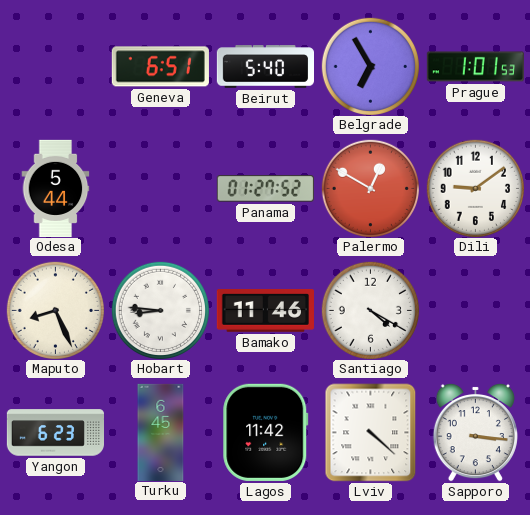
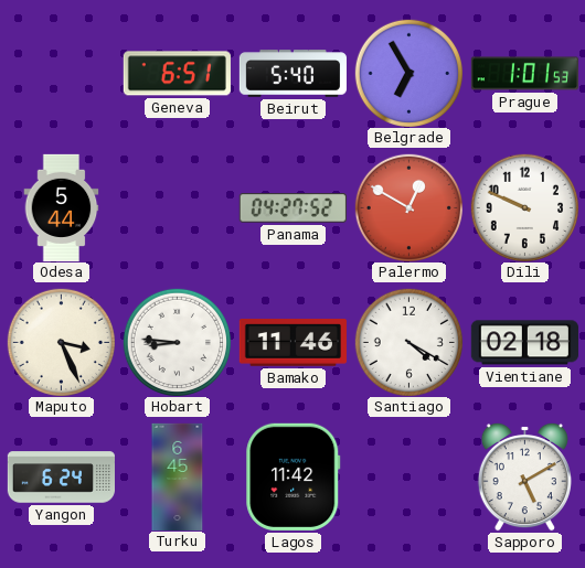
Panama: 01:27 -> 04:27 (292, 208)
Dili: 9:09 -> 9:49 (524, 207)
Maputo: 8:26 -> 3:26 (61, 342)
Vientiane: none -> 02:18 (524, 343)
Yangon: 6:23 -> 6:24 (61, 478)
Lviv: 4:22 -> none (371, 433)
Sapporo: 3:16 -> 5:10 (524, 476)
